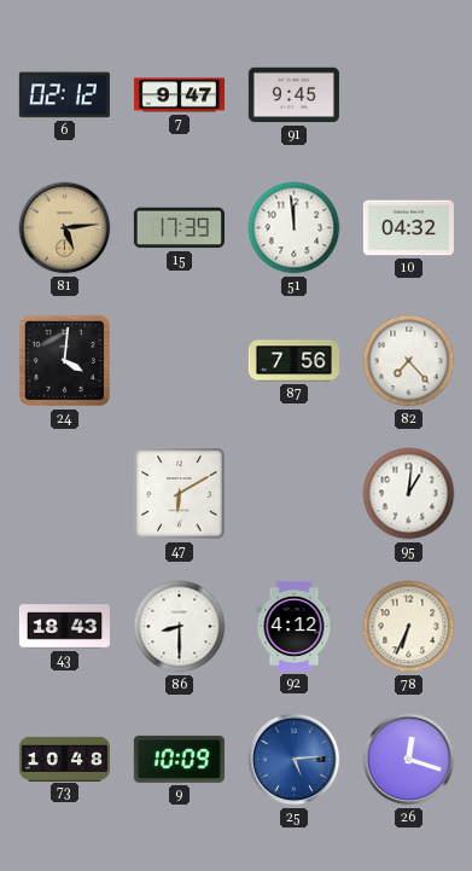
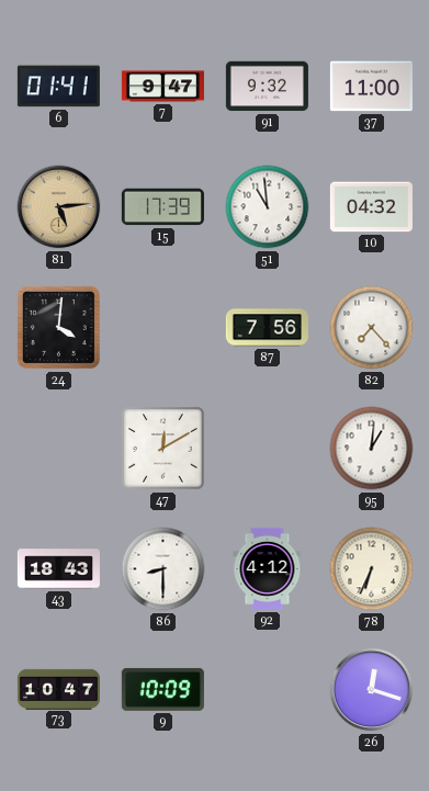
6: 02:12 -> 01:41 (58, 87)
91: 9:45 -> 9:32 (267, 87)
37: none -> 11:00 (371, 87)
51: 11:59 -> 10:59 (268, 207)
47: 6:10 -> 12:10 (163, 449)
73: 10:48 -> 10:47 (58, 689)
25: 5:14 -> none (295, 760)
